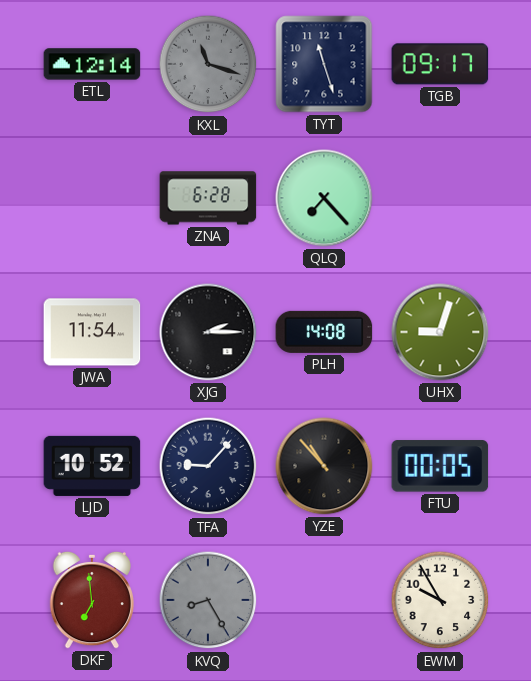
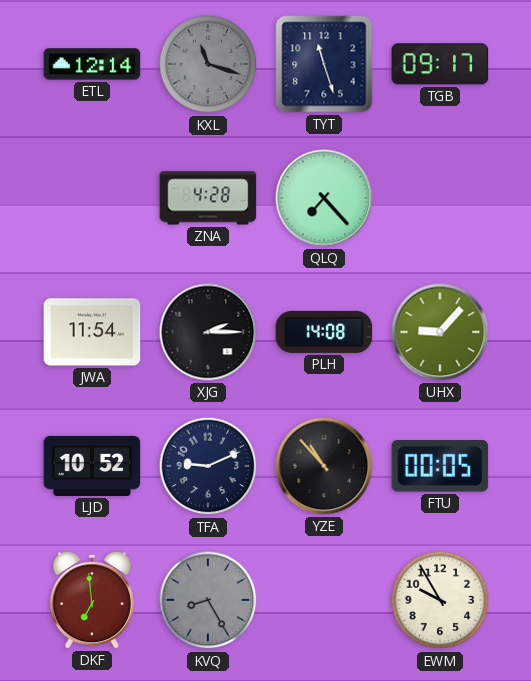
ZNA: 6:28 -> 4:28 (208, 198)
UHX: 9:03 -> 9:07 (440, 332)
TFA: 9:07 -> 9:11 (208, 466)
